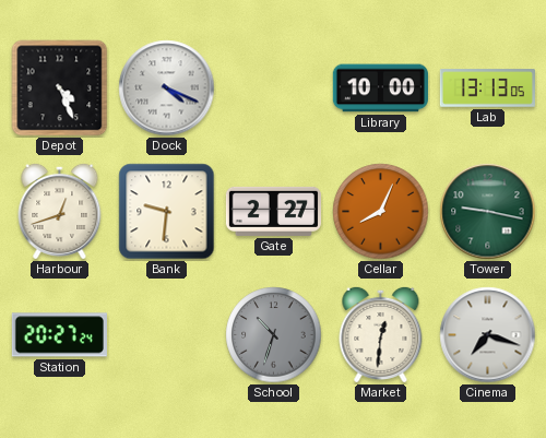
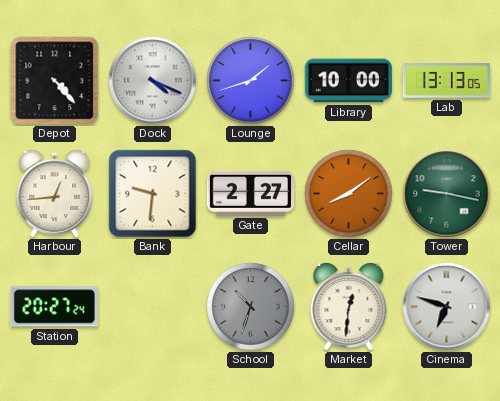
Depot: 4:26 -> 4:23 (55, 81)
Lounge: none -> 1:42 (251, 81)
Harbour: 12:42 -> 12:44 (55, 193)
Cellar: 8:04 -> 8:09 (349, 194)
Cinema: 7:18 -> 6:48 (447, 307)
